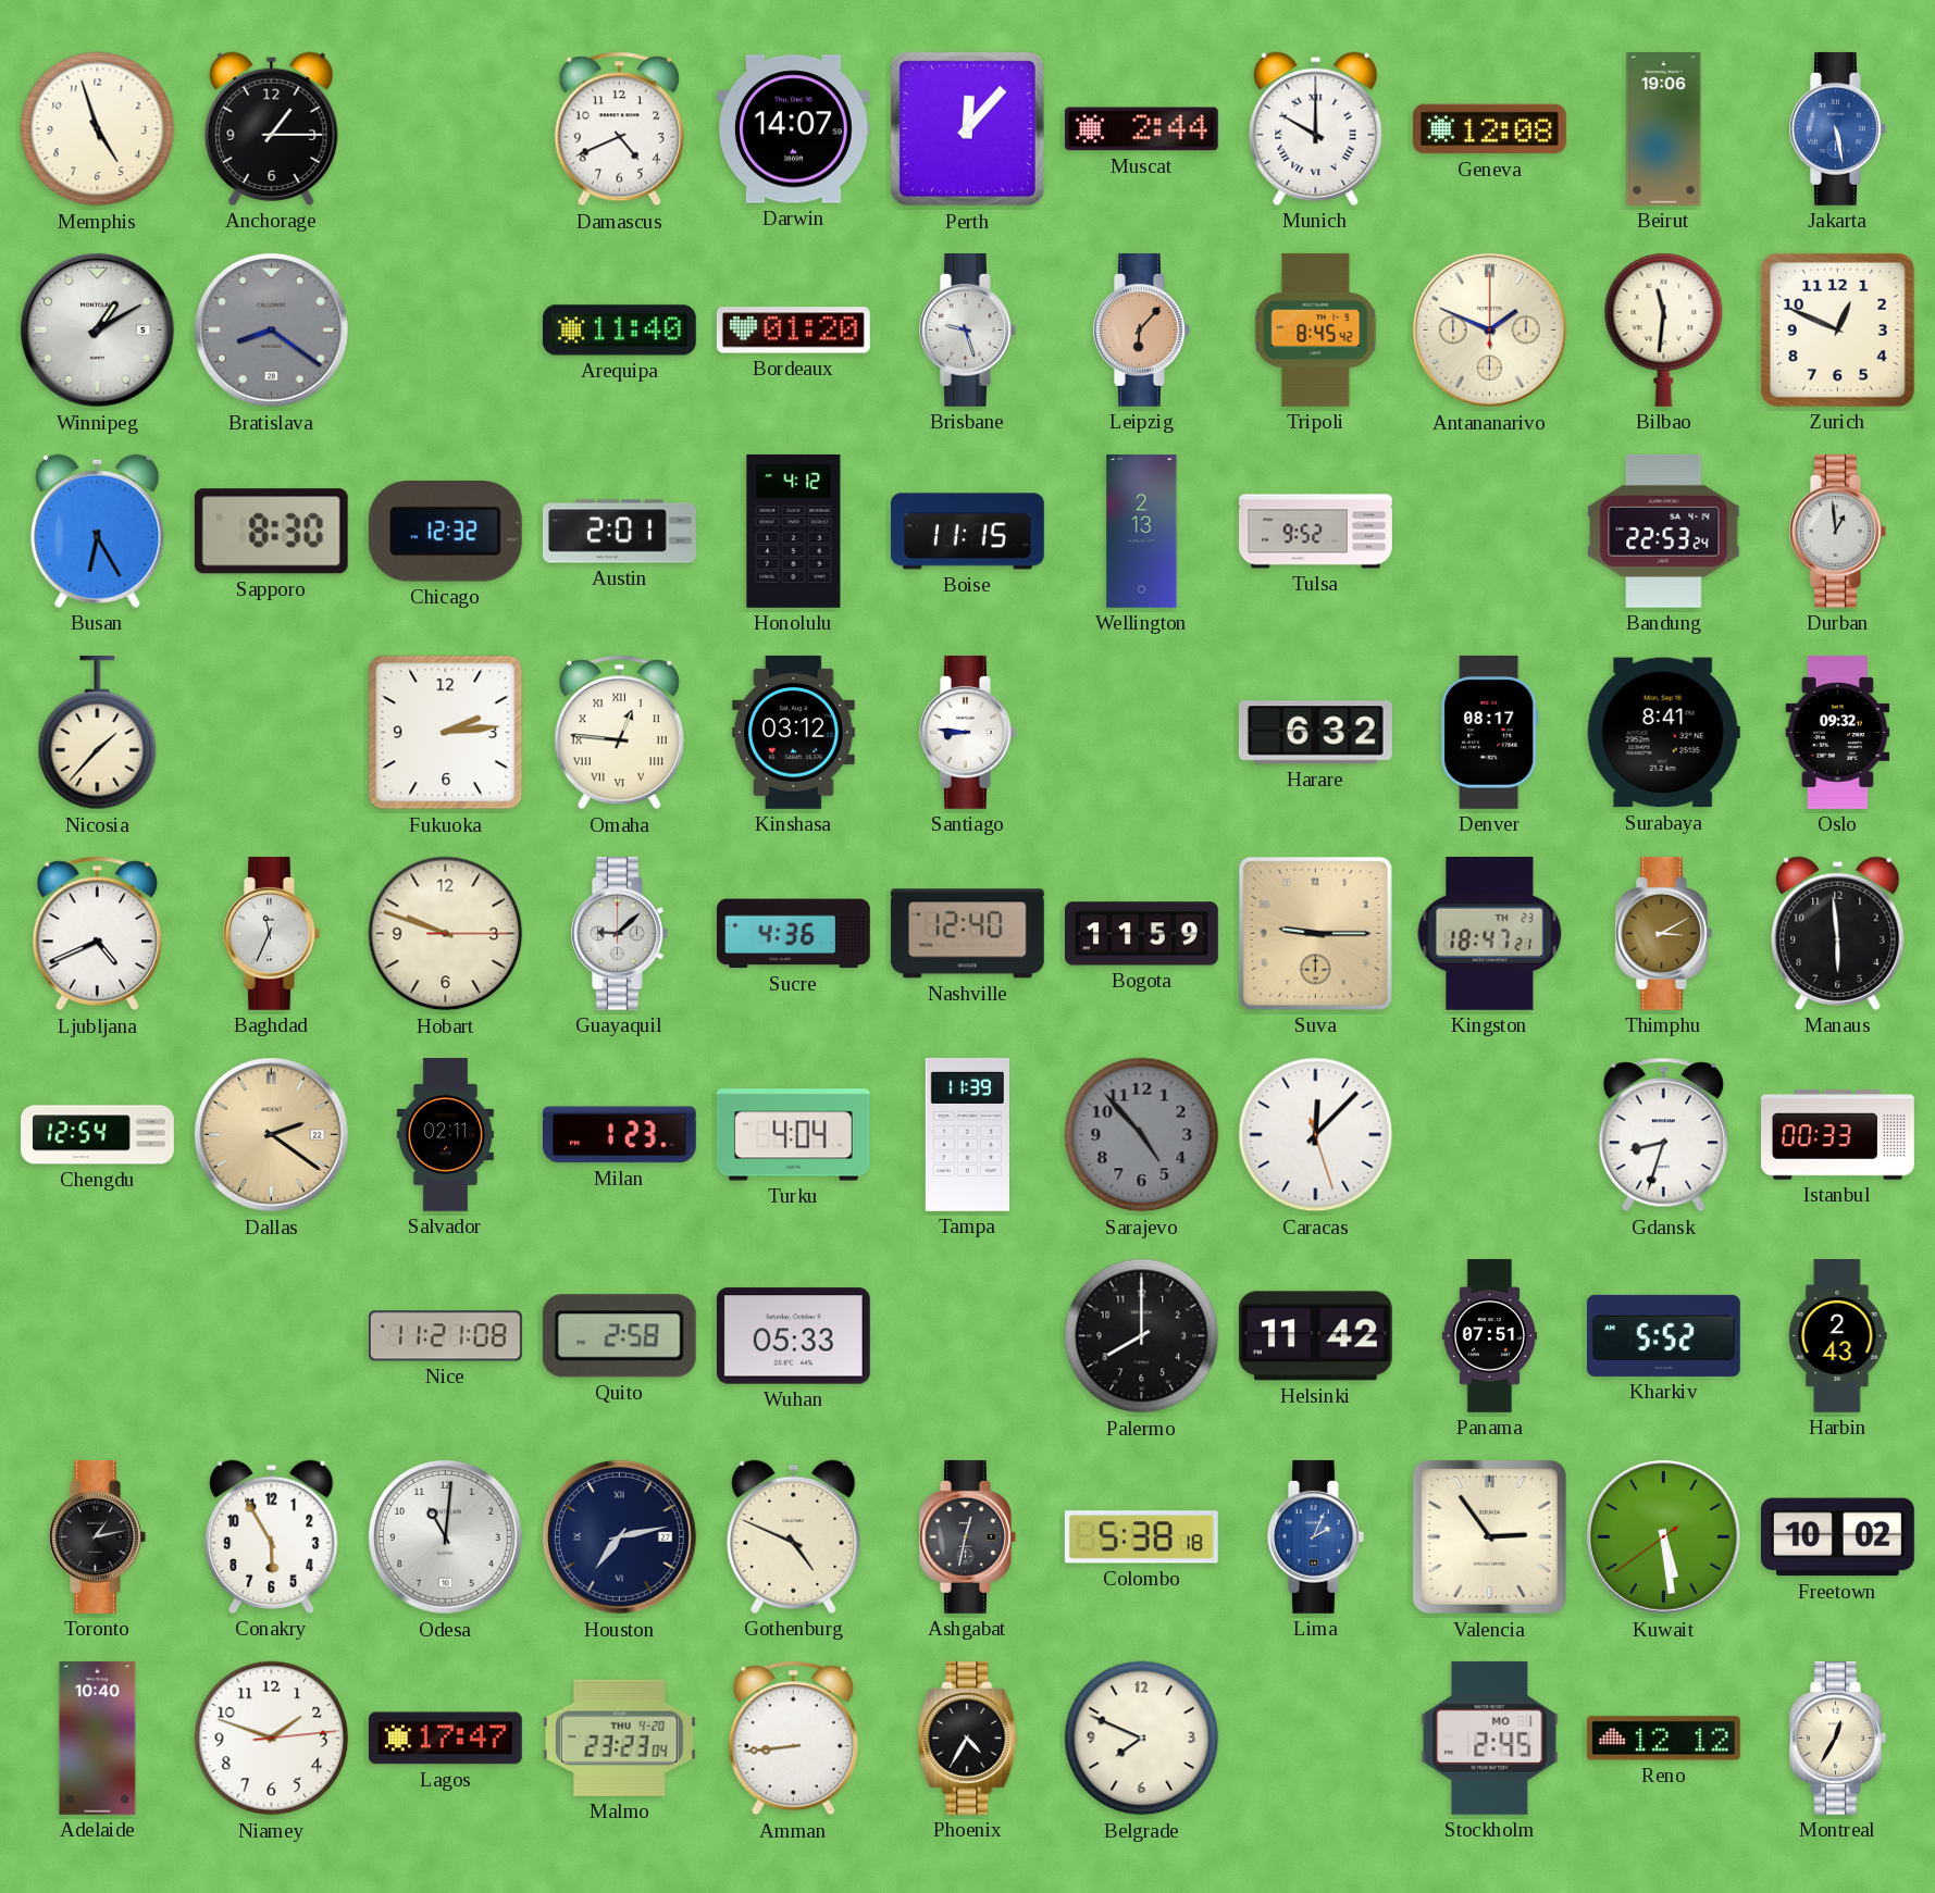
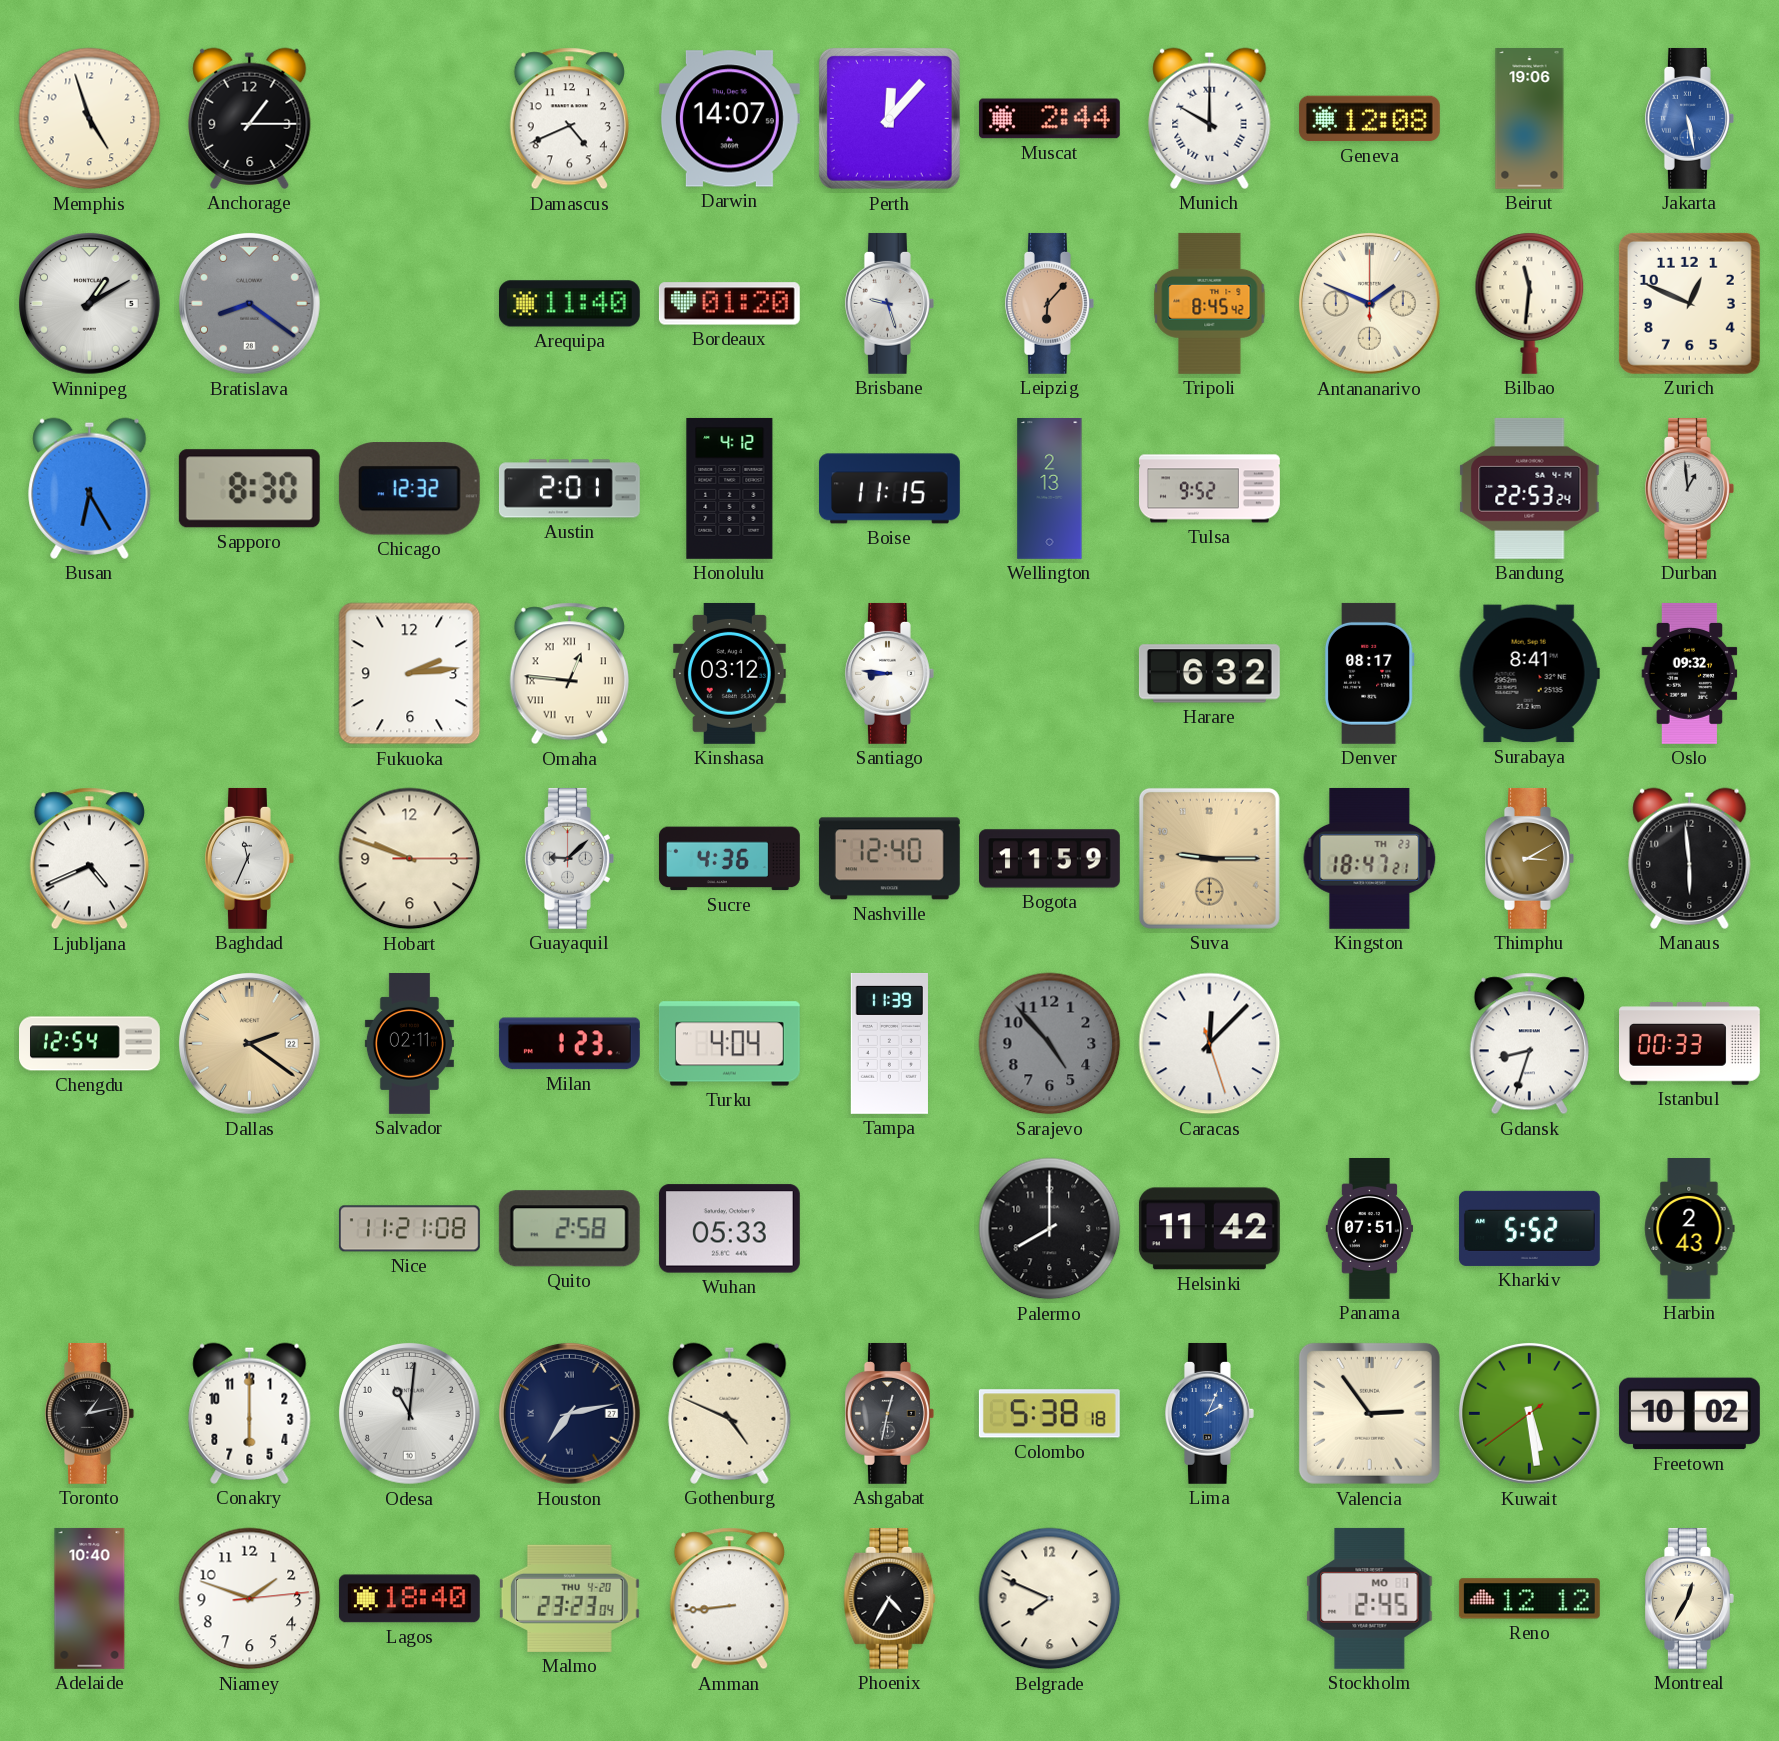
Nicosia: 1:37 -> none (98, 733)
Conakry: 5:55 -> 6:00 (250, 1413)
Lagos: 17:47 -> 18:40 (409, 1599)
